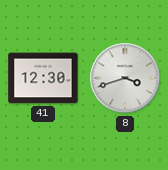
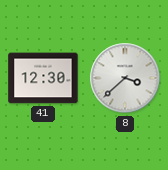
8: 3:42 -> 3:38 (125, 78)
